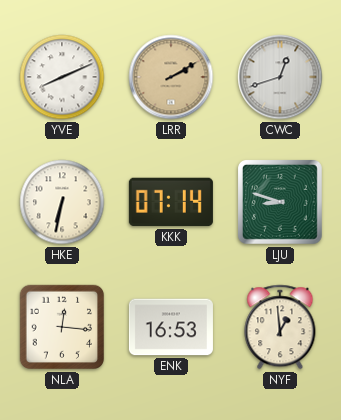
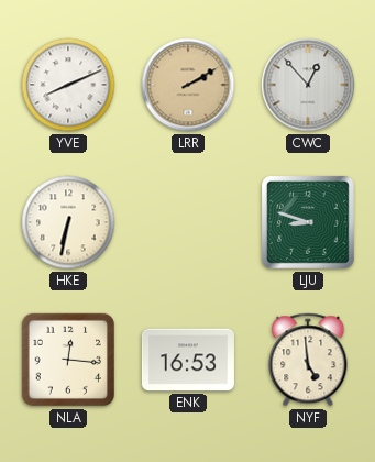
CWC: 12:42 -> 12:53 (308, 85)
KKK: 07:14 -> none (171, 202)
NYF: 12:59 -> 4:59 (308, 360)
